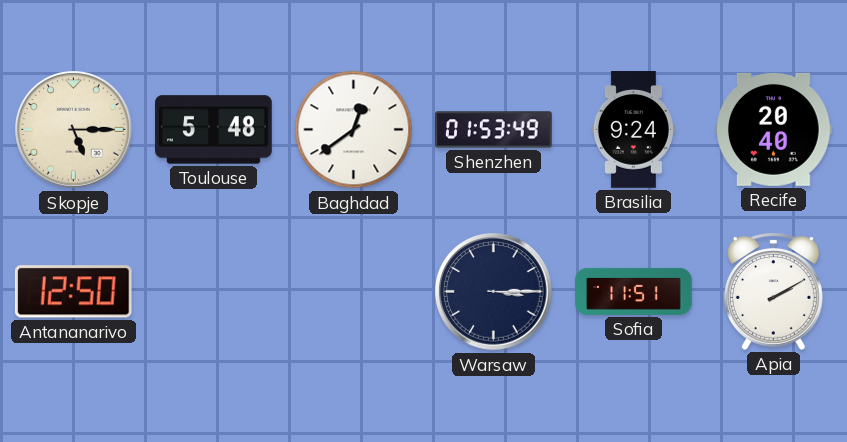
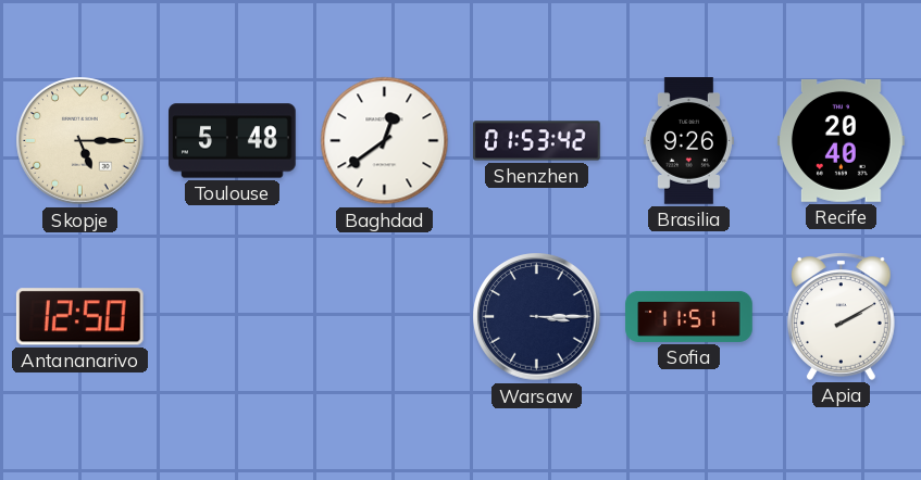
Shenzhen: 01:53:49 -> 01:53:42 (537, 141)
Brasilia: 9:24 -> 9:26 (688, 141)
